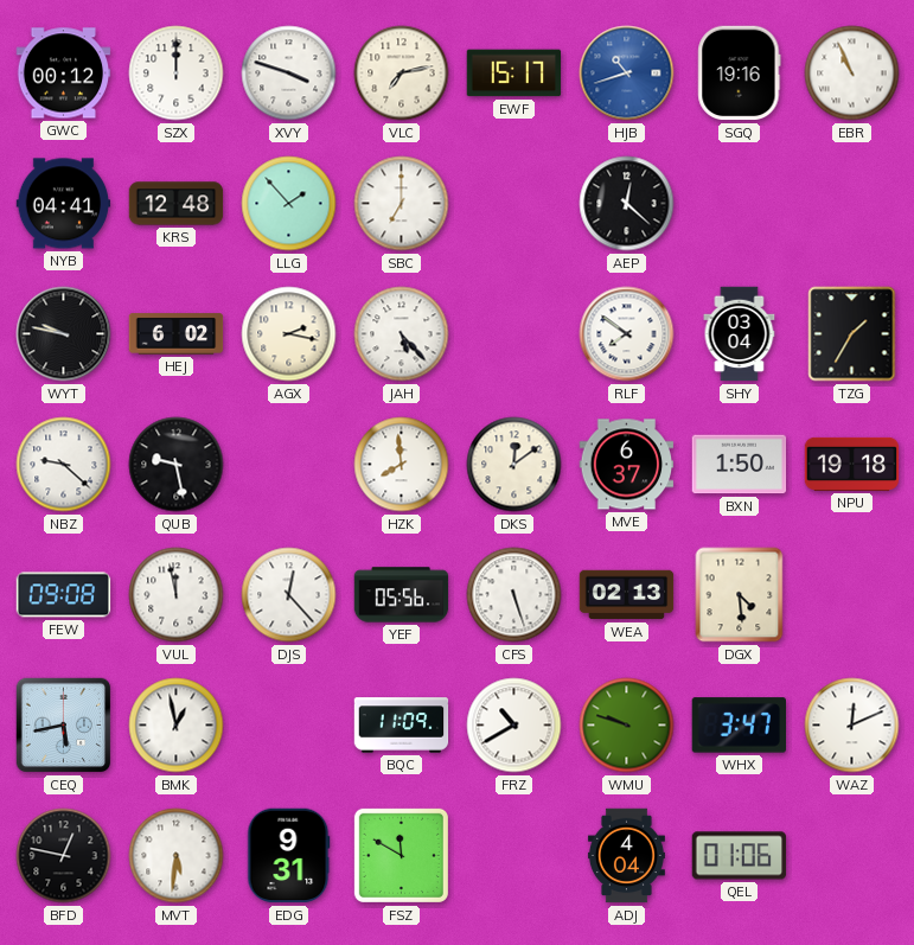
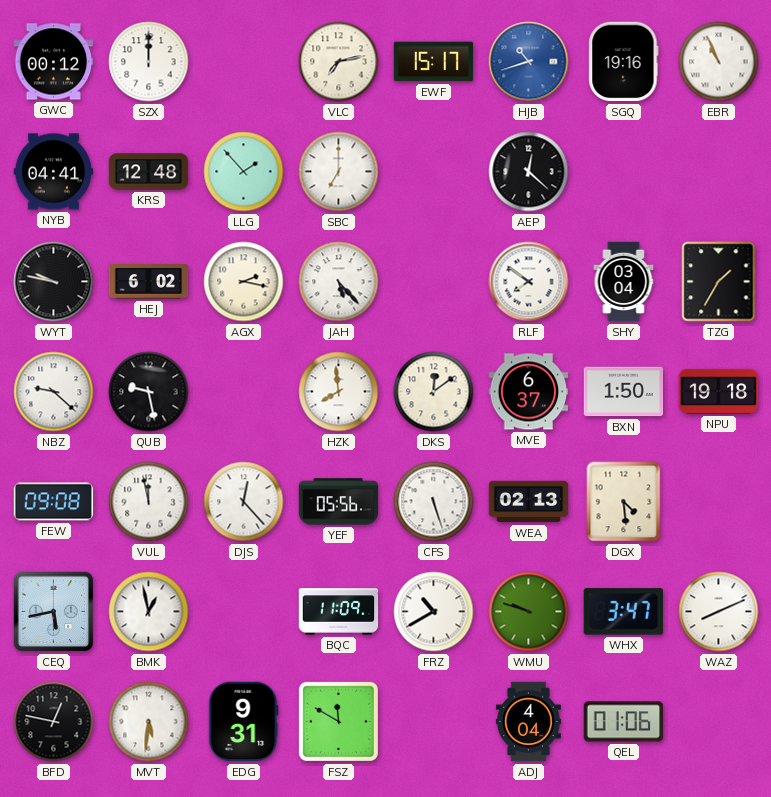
XVY: 3:48 -> none (289, 74)
WAZ: 12:11 -> 8:11 (719, 612)
